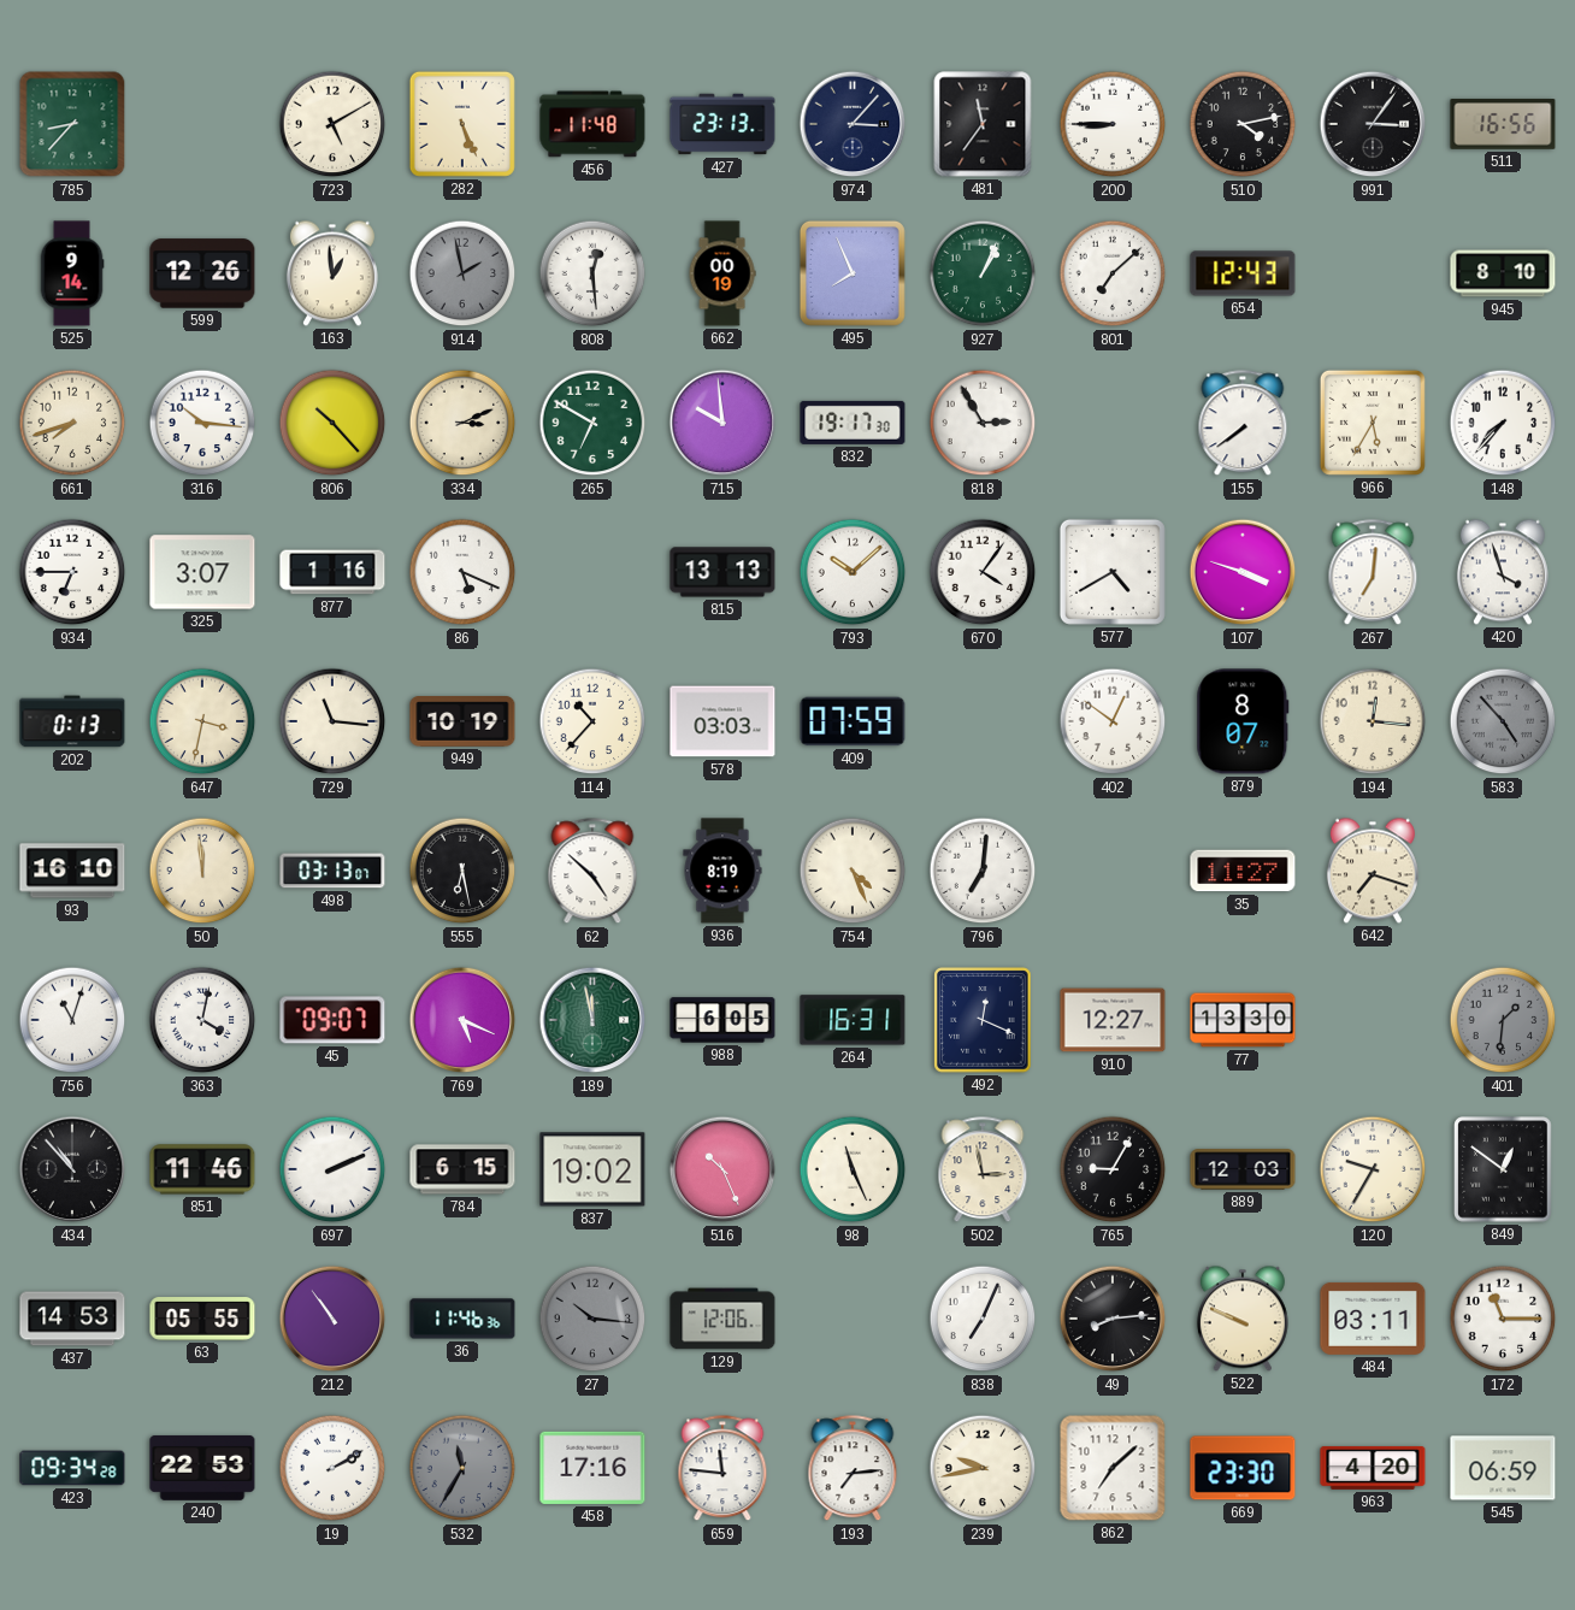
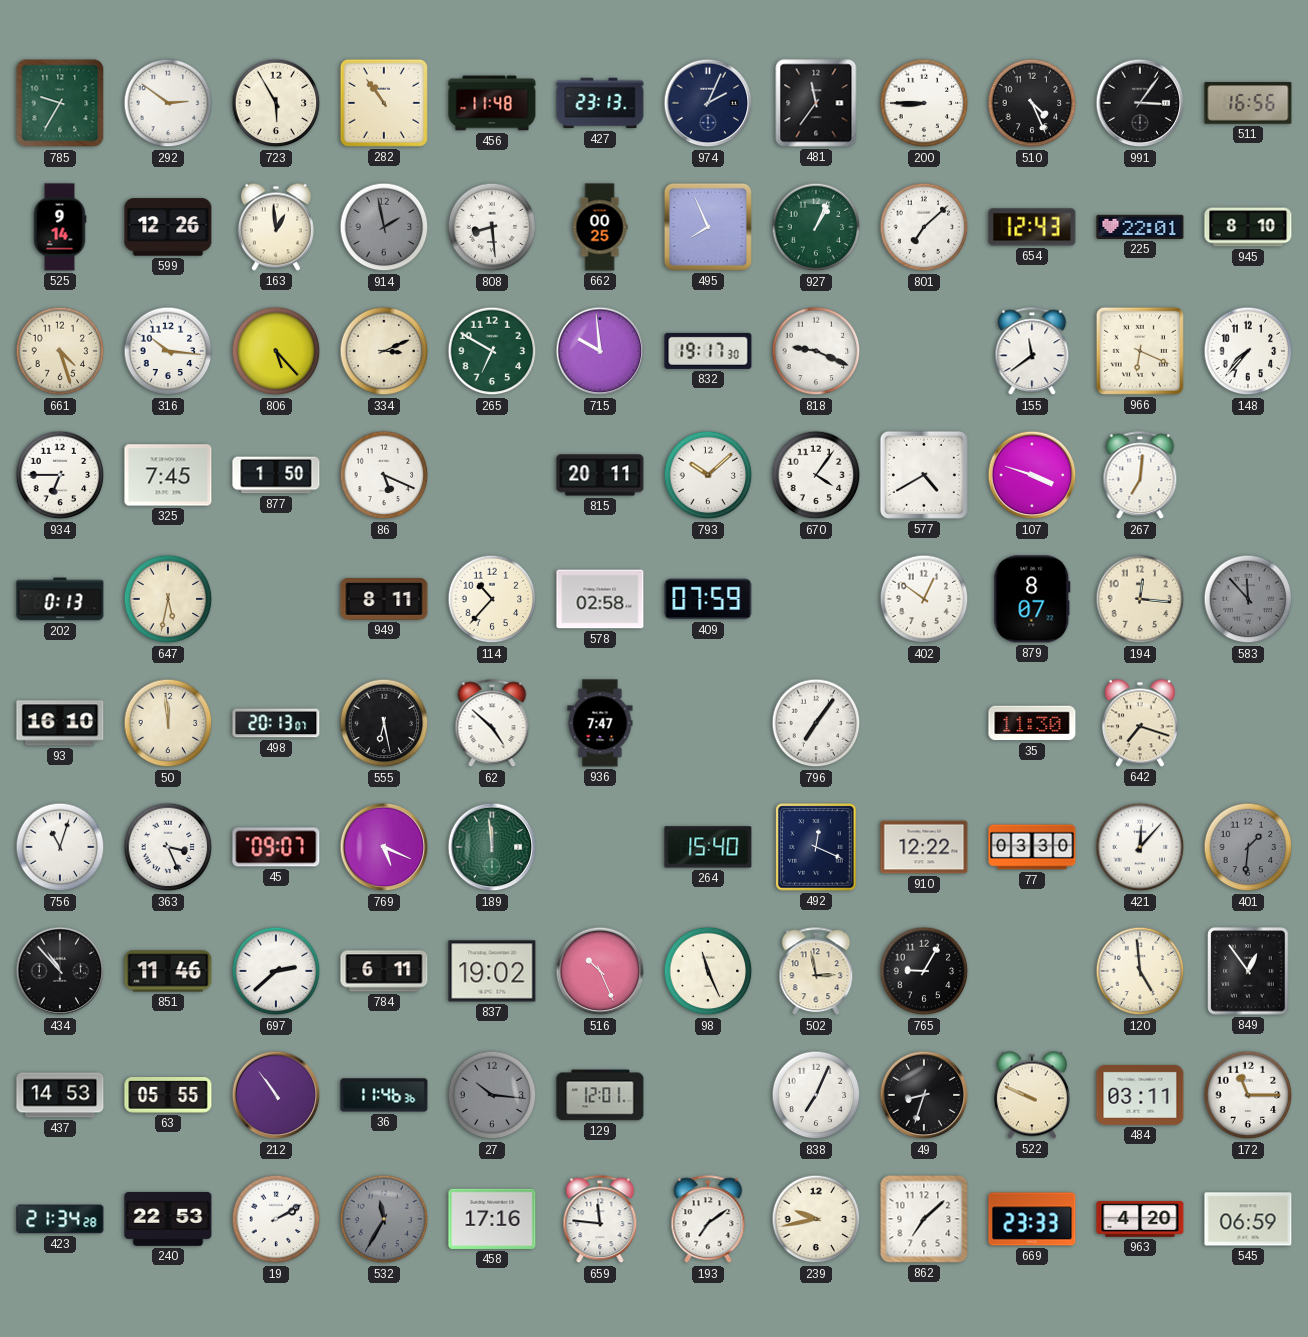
785: 8:37 -> 9:35 (60, 103)
292: none -> 2:51 (168, 103)
723: 5:10 -> 5:55 (276, 103)
282: 5:26 -> 10:54 (384, 103)
974: 3:07 -> 2:04 (708, 103)
510: 4:13 -> 4:26 (1032, 103)
808: 12:29 -> 8:29 (492, 227)
662: 00:19 -> 00:25 (600, 227)
225: none -> 22:01 (1140, 227)
661: 7:42 -> 4:27 (60, 351)
806: 10:23 -> 5:23 (276, 351)
818: 2:55 -> 9:19 (816, 351)
155: 7:39 -> 11:39 (1032, 352)
966: 5:35 -> 6:19 (1140, 351)
325: 3:07 -> 7:45 (168, 475)
877: 1:16 -> 1:50 (276, 475)
815: 13:13 -> 20:11 (600, 475)
420: 3:57 -> none (1503, 572)
647: 3:32 -> 5:32 (168, 599)
729: 11:16 -> none (332, 721)
949: 10:19 -> 8:11 (384, 600)
578: 03:03 -> 02:58 (600, 599)
583: 4:53 -> 11:53 (1248, 599)
498: 03:13 -> 20:13 (276, 723)
936: 8:19 -> 7:47 (600, 723)
754: 4:26 -> none (853, 871)
796: 7:01 -> 7:06 (816, 723)
35: 11:27 -> 11:30 (1032, 723)
363: 4:02 -> 3:26 (168, 847)
189: 11:58 -> 11:59 (492, 847)
988: 6:05 -> none (722, 1020)
264: 16:31 -> 15:40 (708, 847)
910: 12:27 -> 12:22 (924, 847)
77: 13:30 -> 03:30 (1032, 847)
421: none -> 12:07 (1140, 847)
697: 2:11 -> 2:38 (276, 971)
784: 6:15 -> 6:11 (384, 971)
889: 12:03 -> none (1243, 1169)
120: 9:35 -> 4:59 (1140, 971)
849: 12:51 -> 12:54 (1248, 971)
129: 12:06 -> 12:01 (600, 1095)
49: 8:14 -> 8:33 (924, 1095)
423: 09:34 -> 21:34 (60, 1219)
193: 7:14 -> 7:09 (708, 1220)
669: 23:30 -> 23:33 (1032, 1219)
